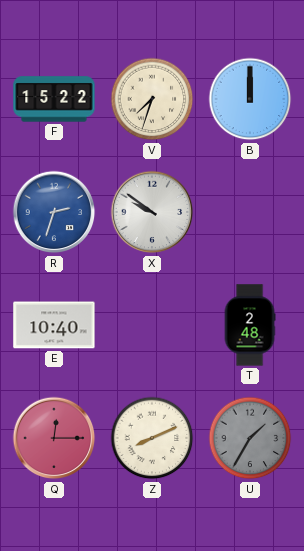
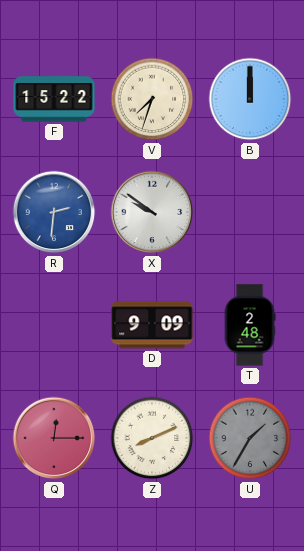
R: 2:33 -> 2:31 (54, 212)
E: 10:40 -> none (54, 325)
D: none -> 9:09 (152, 325)
